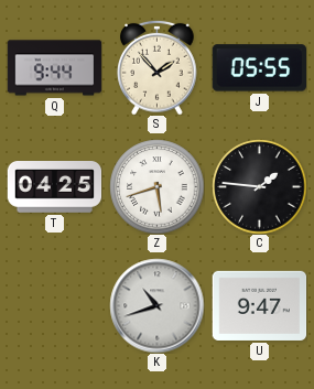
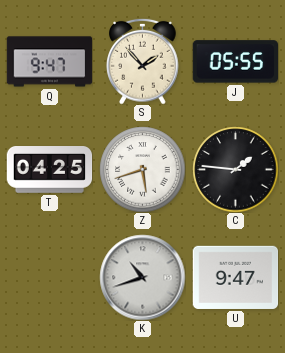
Q: 9:44 -> 9:47 (49, 62)
